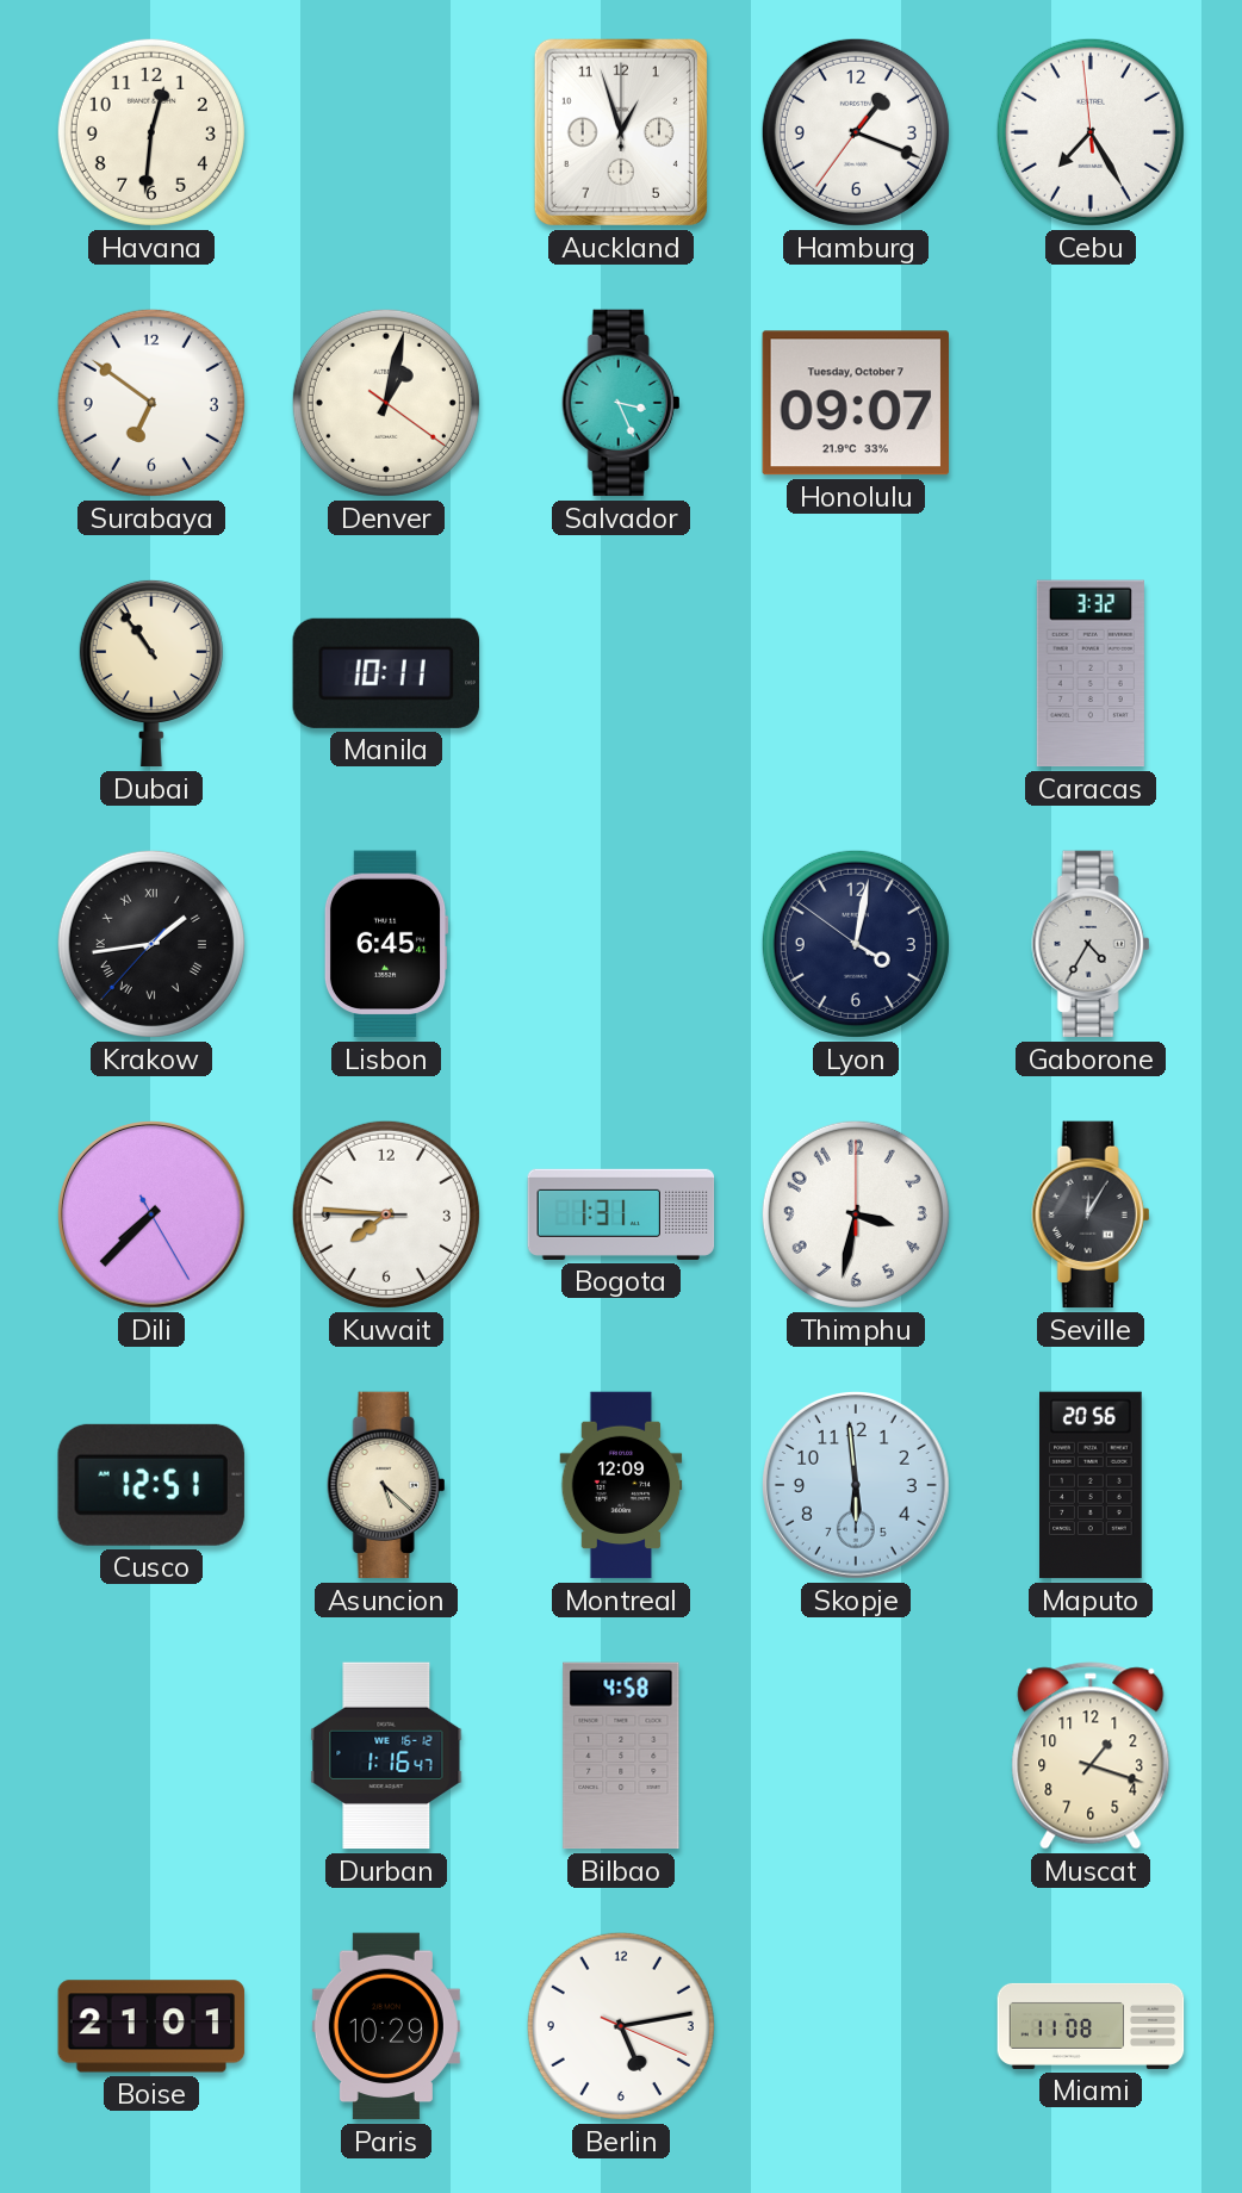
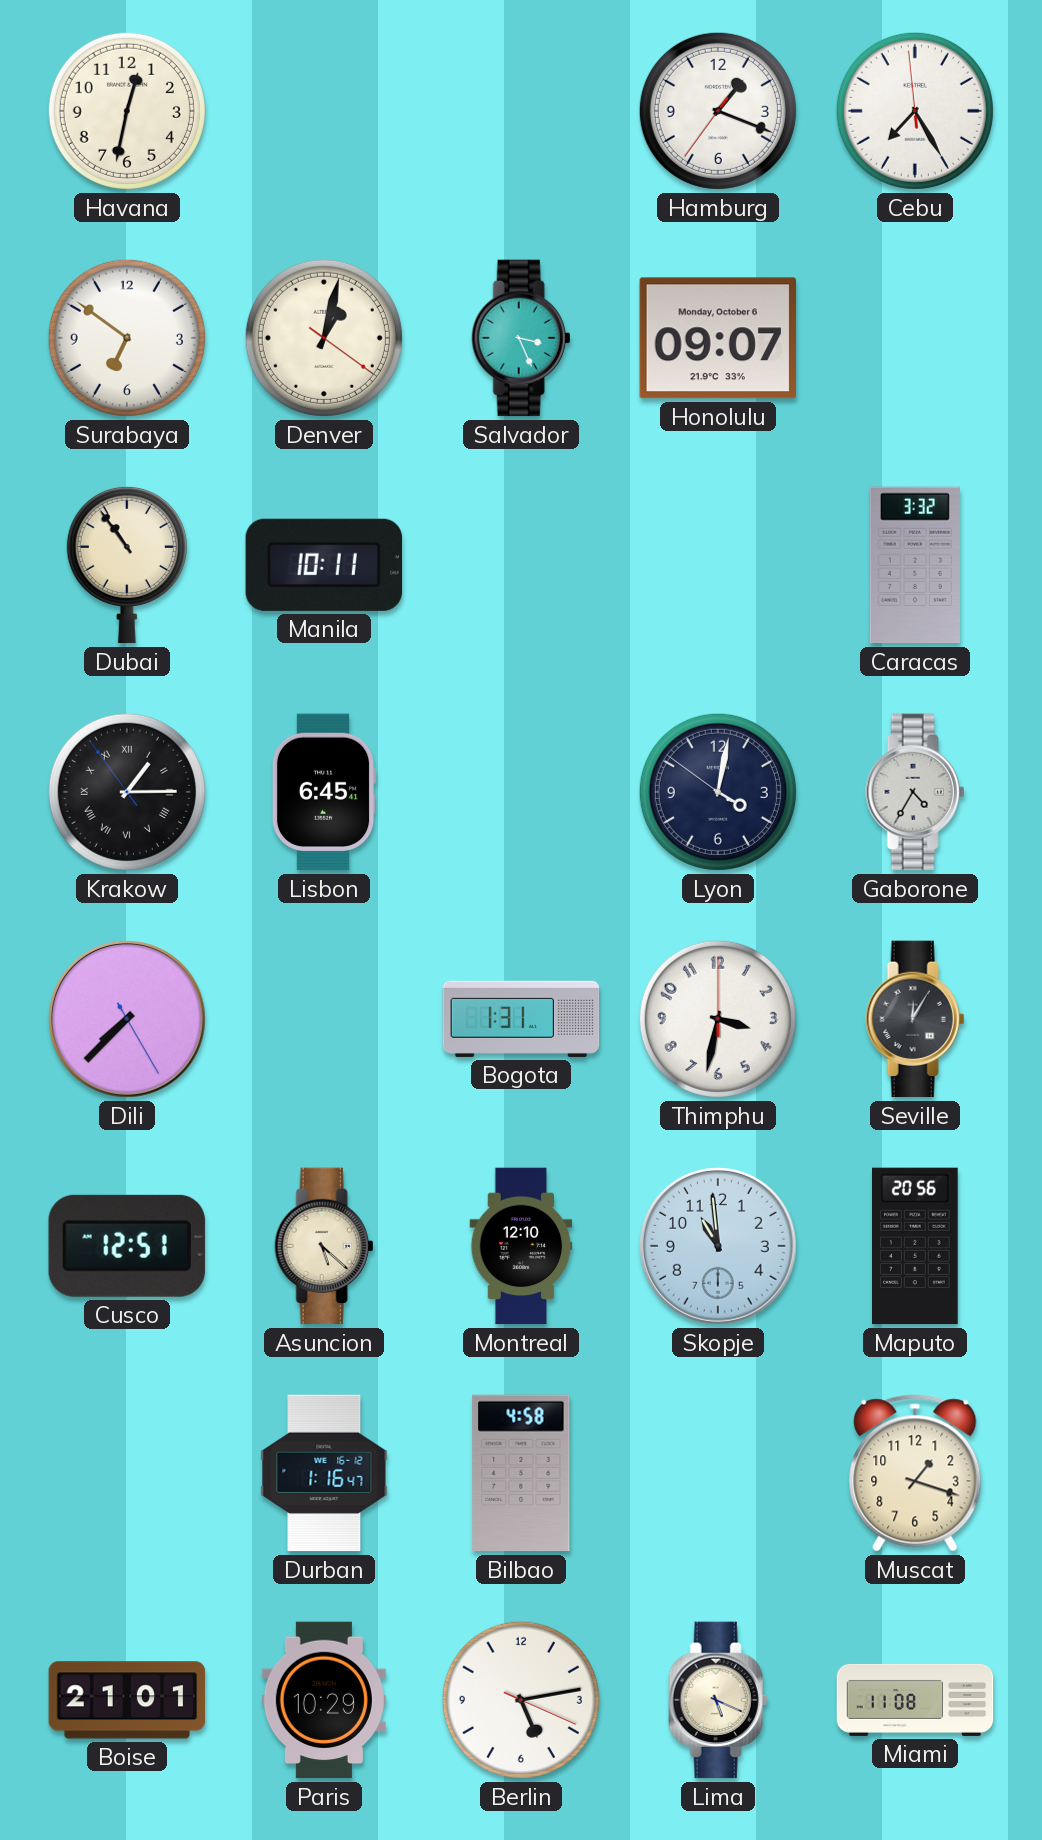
Havana: 12:31 -> 12:32 (127, 111)
Auckland: 12:57 -> none (621, 132)
Honolulu date: Tuesday, October 7 -> Monday, October 6 (717, 338)
Krakow: 1:43 -> 1:14 (127, 792)
Kuwait: 7:45 -> none (386, 1214)
Montreal: 12:09 -> 12:10 (521, 1246)
Skopje: 5:59 -> 10:59 (719, 1247)
Lima: none -> 5:19 (718, 1700)
